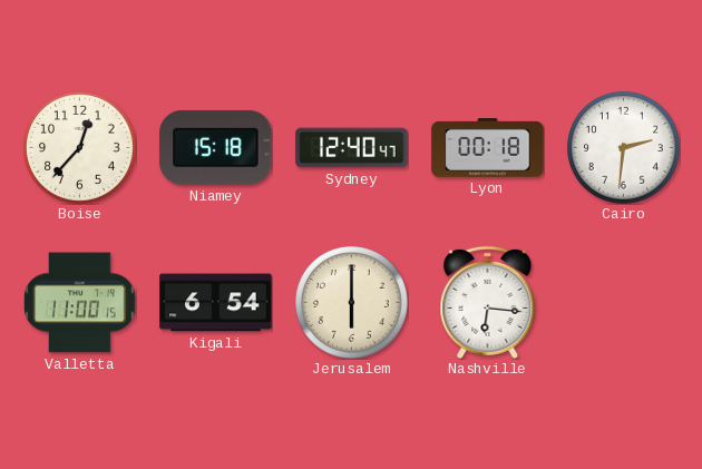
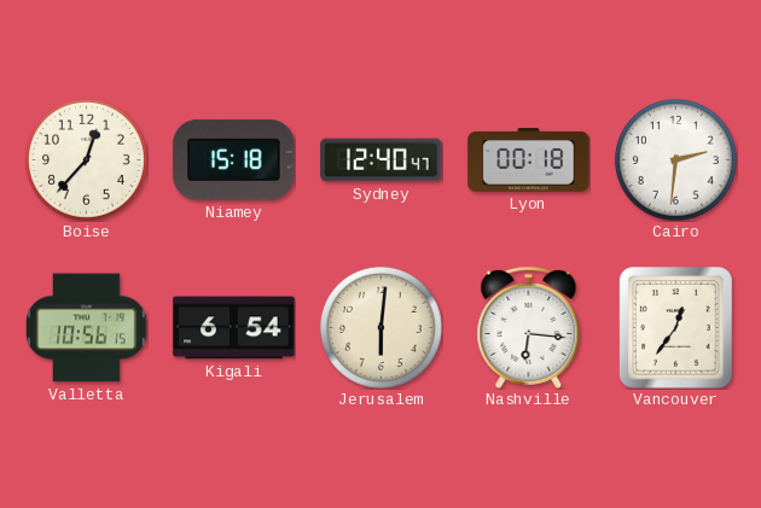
Valletta: 11:00 -> 10:56 (87, 328)
Jerusalem: 6:00 -> 6:01 (382, 328)
Vancouver: none -> 12:36 (676, 328)
